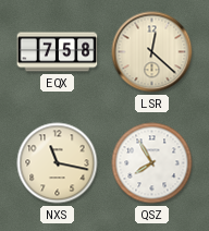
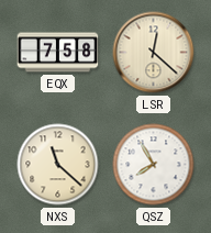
NXS: 11:17 -> 11:22 (58, 165)
